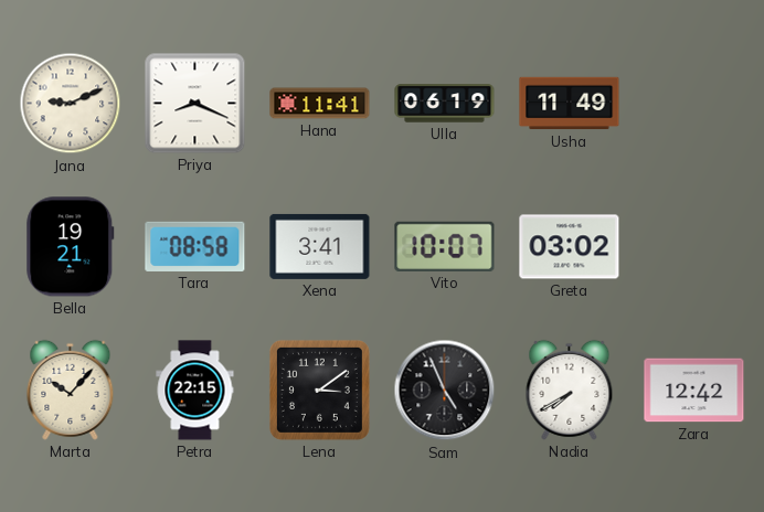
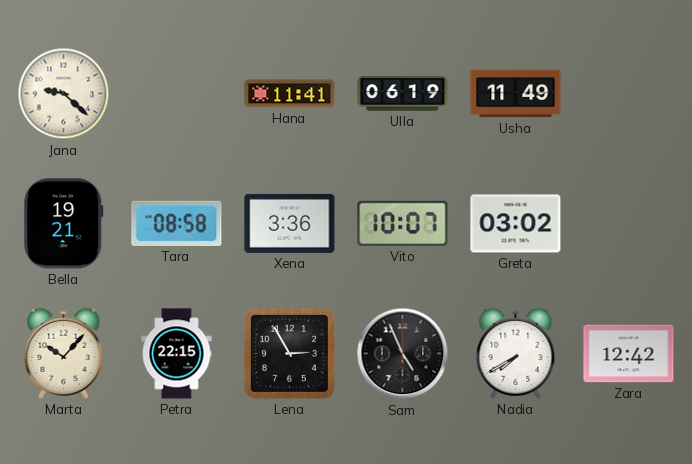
Jana: 9:11 -> 9:22 (64, 94)
Priya: 8:19 -> none (195, 104)
Xena: 3:41 -> 3:36 (290, 223)
Lena: 3:09 -> 2:55 (289, 353)
